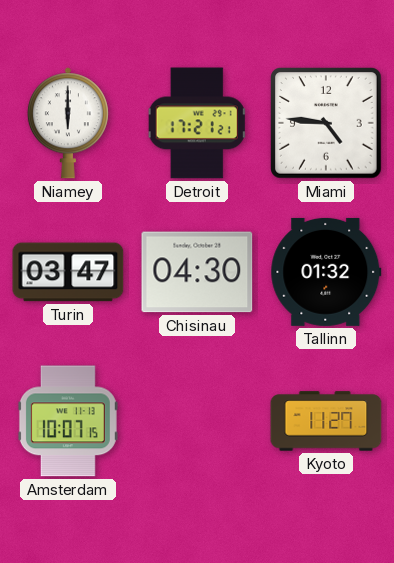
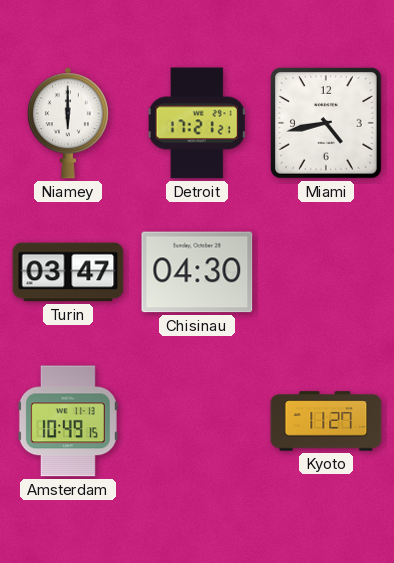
Miami: 4:46 -> 4:43 (326, 123)
Tallinn: 01:32 -> none (326, 272)
Amsterdam: 10:07 -> 10:49 (68, 421)
